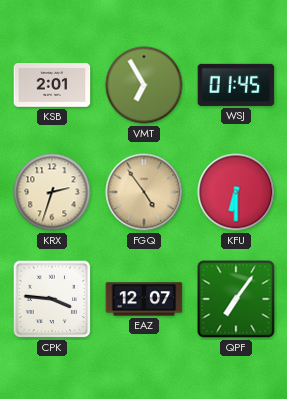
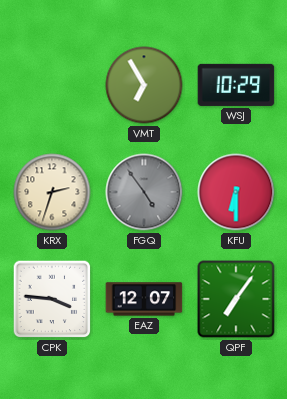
KSB: 2:01 -> none (52, 85)
WSJ: 01:45 -> 10:29 (236, 85)
FGQ dial: champagne -> grey (144, 192)
